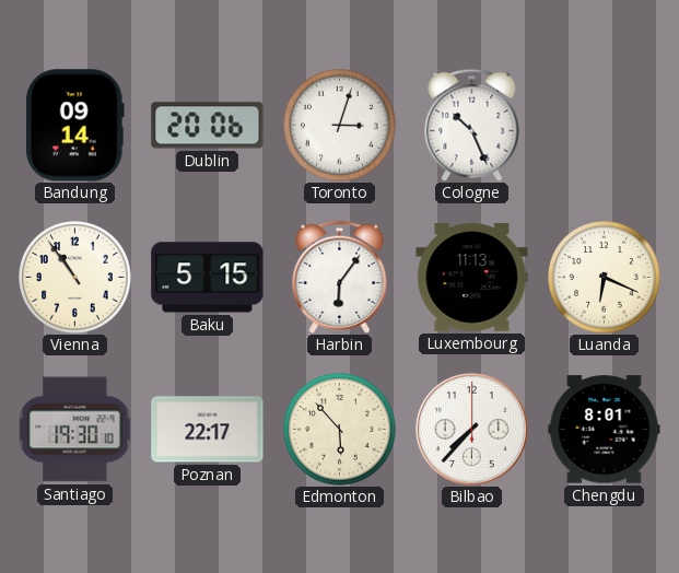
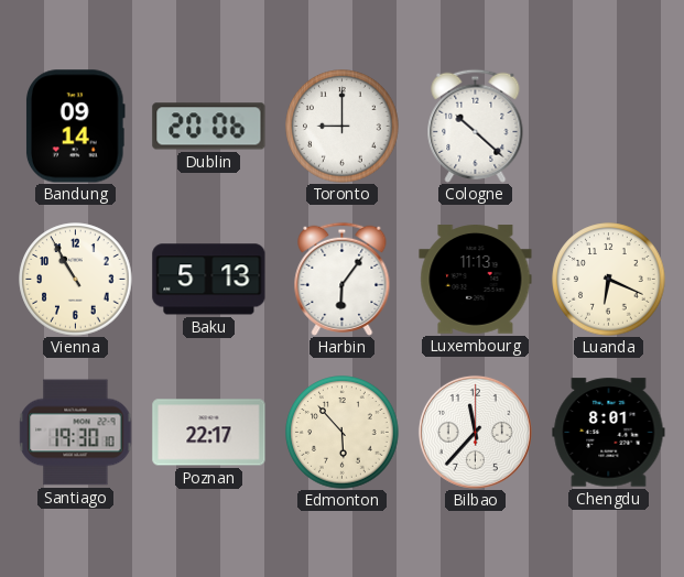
Toronto: 3:03 -> 9:00 (343, 127)
Cologne: 10:26 -> 10:22 (476, 126)
Vienna: 10:54 -> 10:55 (76, 280)
Baku: 5:15 -> 5:13 (209, 280)
Bilbao: 7:37 -> 11:37 (475, 432)
